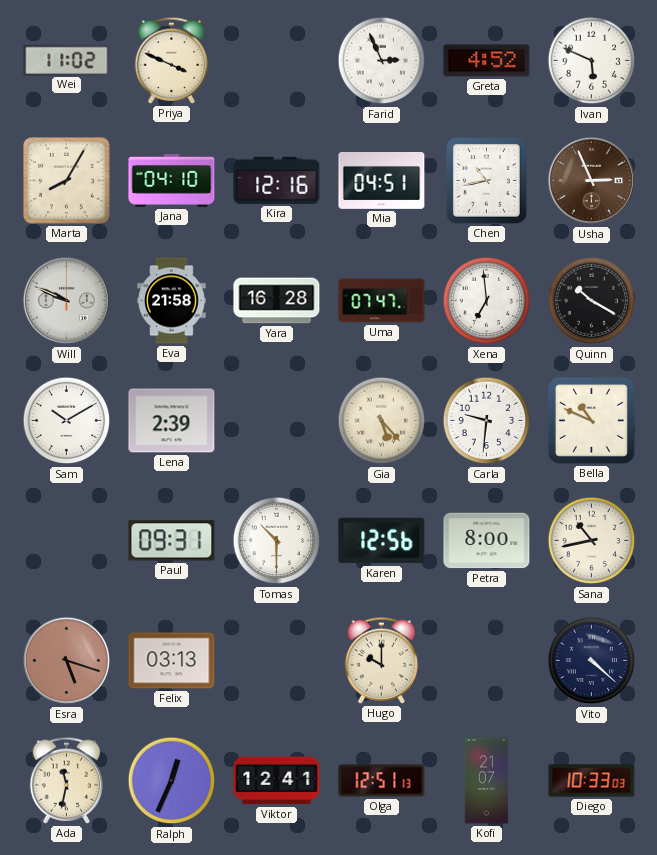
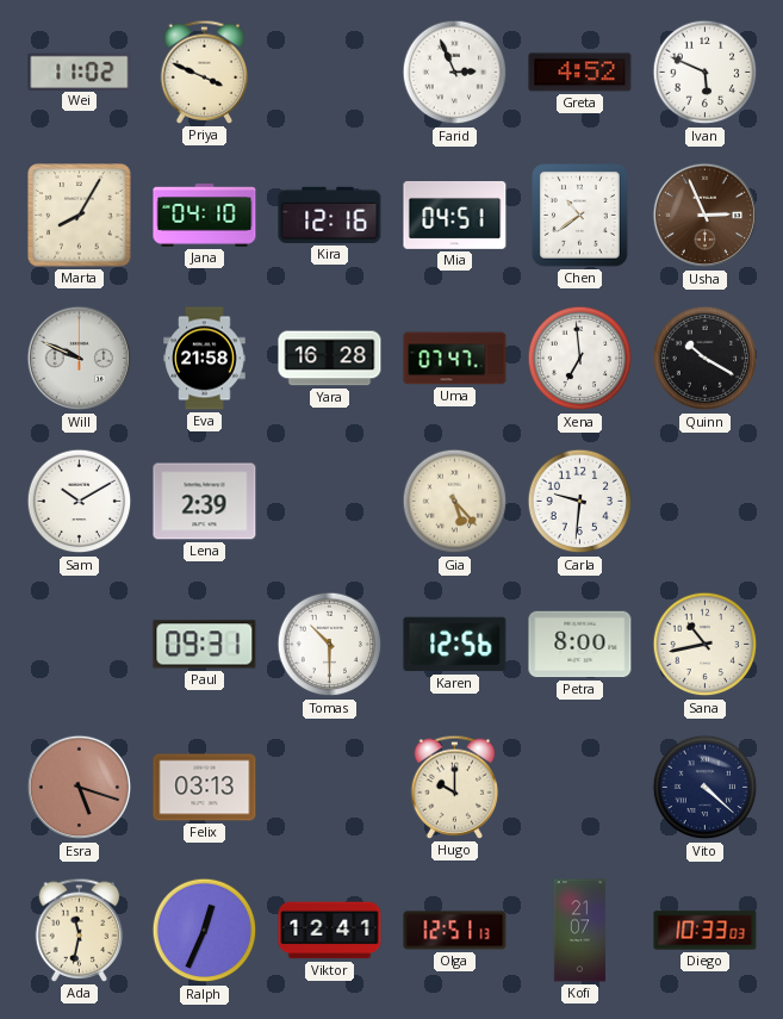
Chen: 10:43 -> 10:39 (580, 216)
Bella: 10:49 -> none (591, 420)
